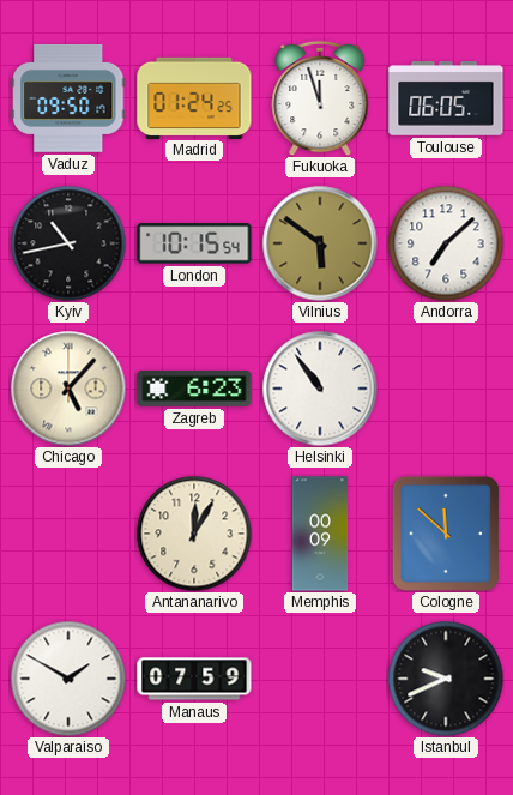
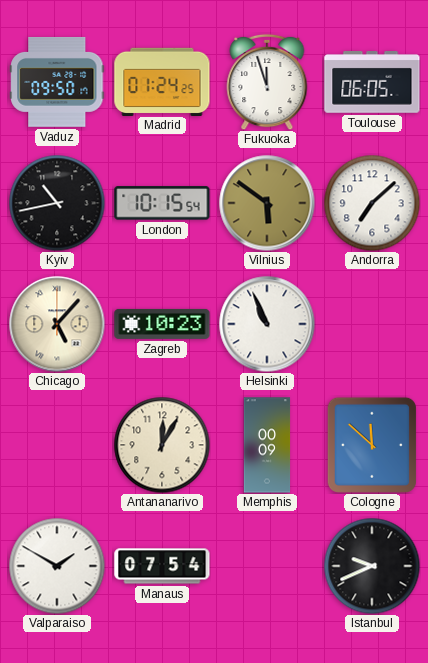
Zagreb: 6:23 -> 10:23 (162, 324)
Helsinki: 10:54 -> 10:56 (267, 324)
Manaus: 07:59 -> 07:54 (162, 566)
